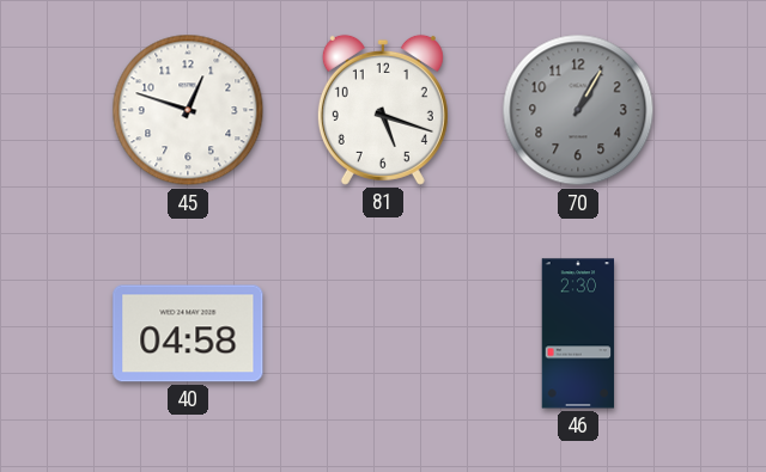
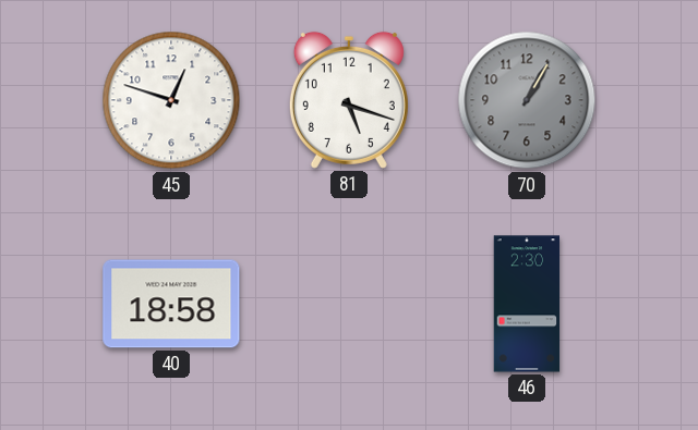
40: 04:58 -> 18:58 (171, 304)
